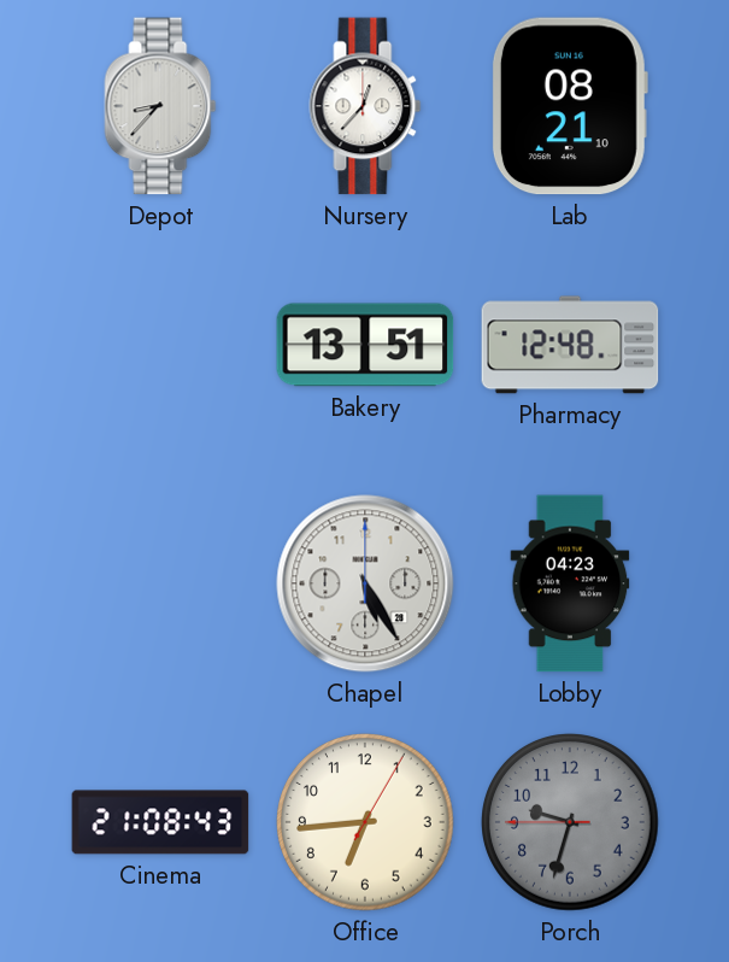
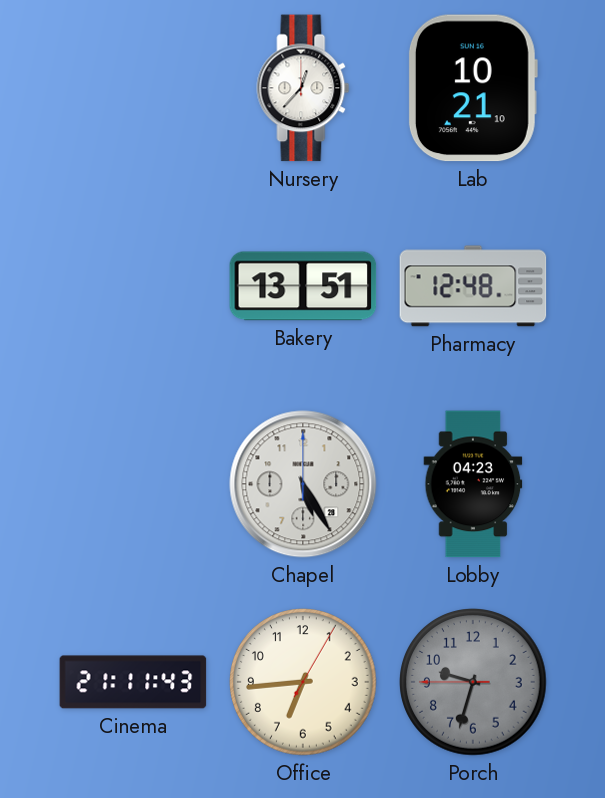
Depot: 8:37 -> none (160, 106)
Lab: 08:21 -> 10:21 (472, 88)
Cinema: 21:08 -> 21:11 (133, 682)
